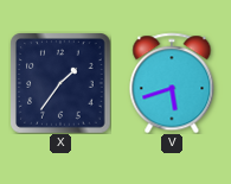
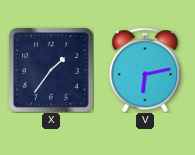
V: 5:42 -> 6:13 (145, 70)
